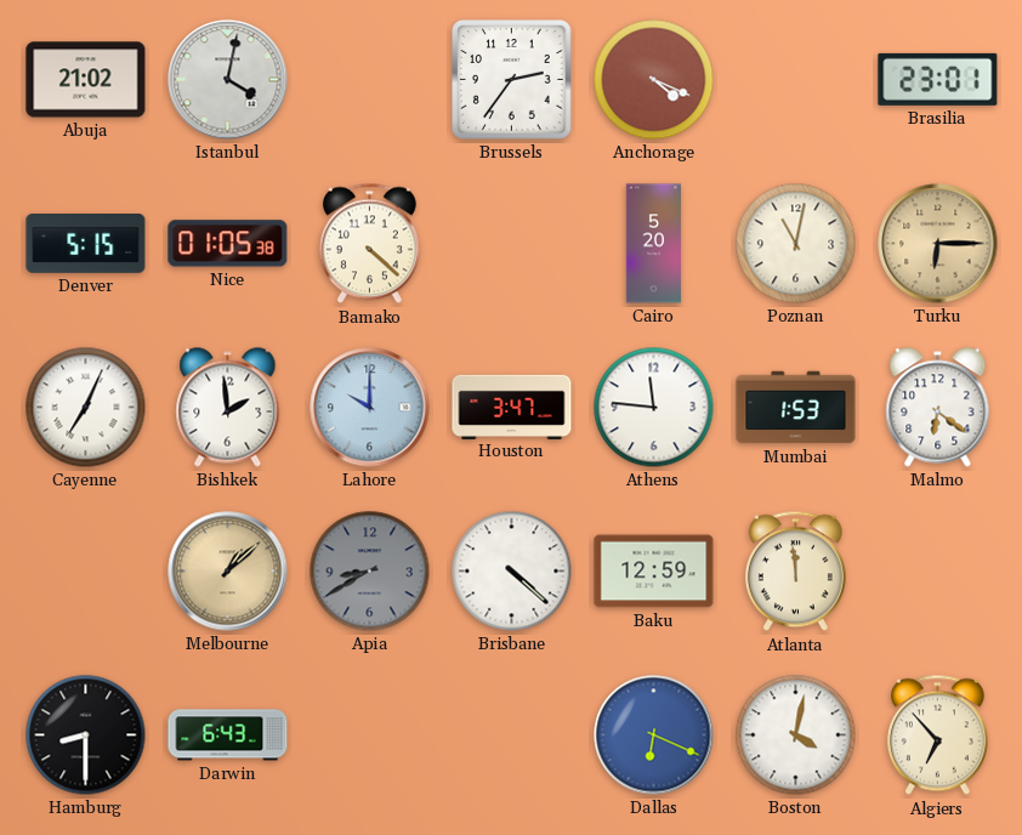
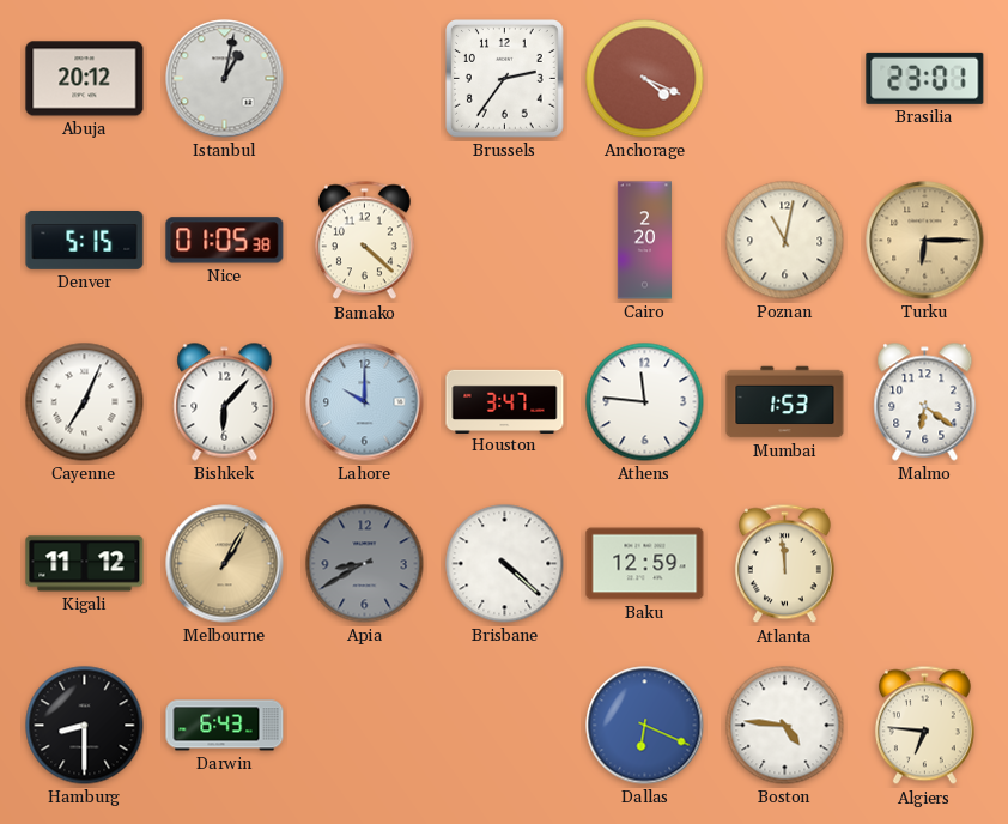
Abuja: 21:02 -> 20:12 (85, 79)
Istanbul: 4:02 -> 1:02 (225, 79)
Cairo: 5:20 -> 2:20 (644, 241)
Bishkek: 1:59 -> 6:07 (225, 402)
Kigali: none -> 11:12 (85, 564)
Melbourne: 1:08 -> 1:05 (225, 564)
Boston: 4:02 -> 4:46 (785, 726)
Algiers: 6:53 -> 6:46 (924, 726)
